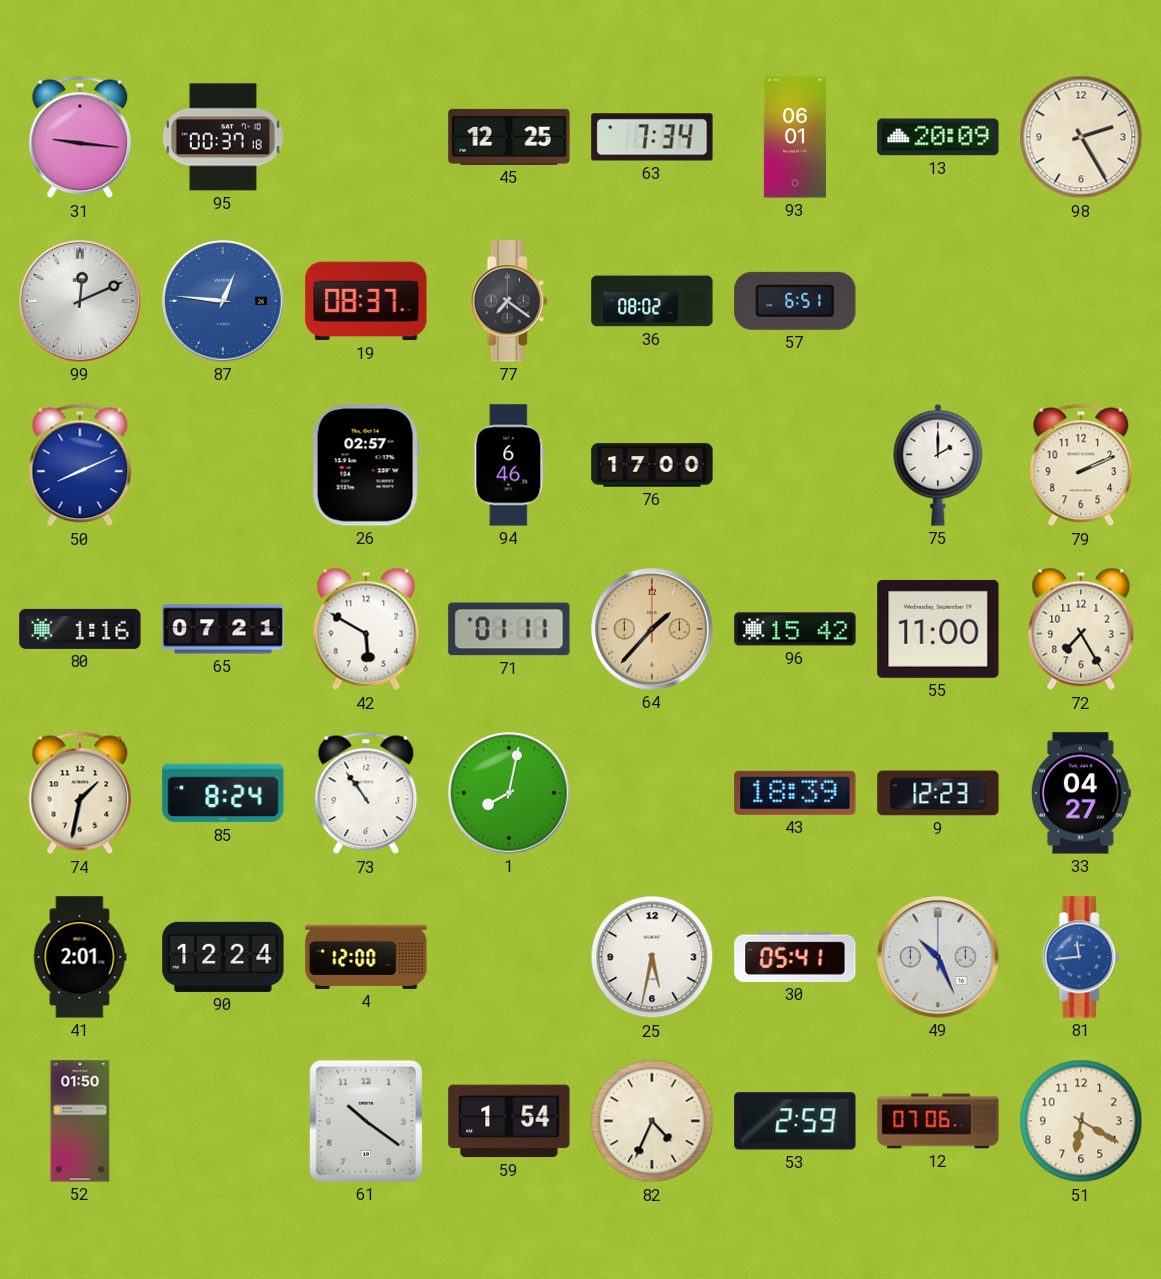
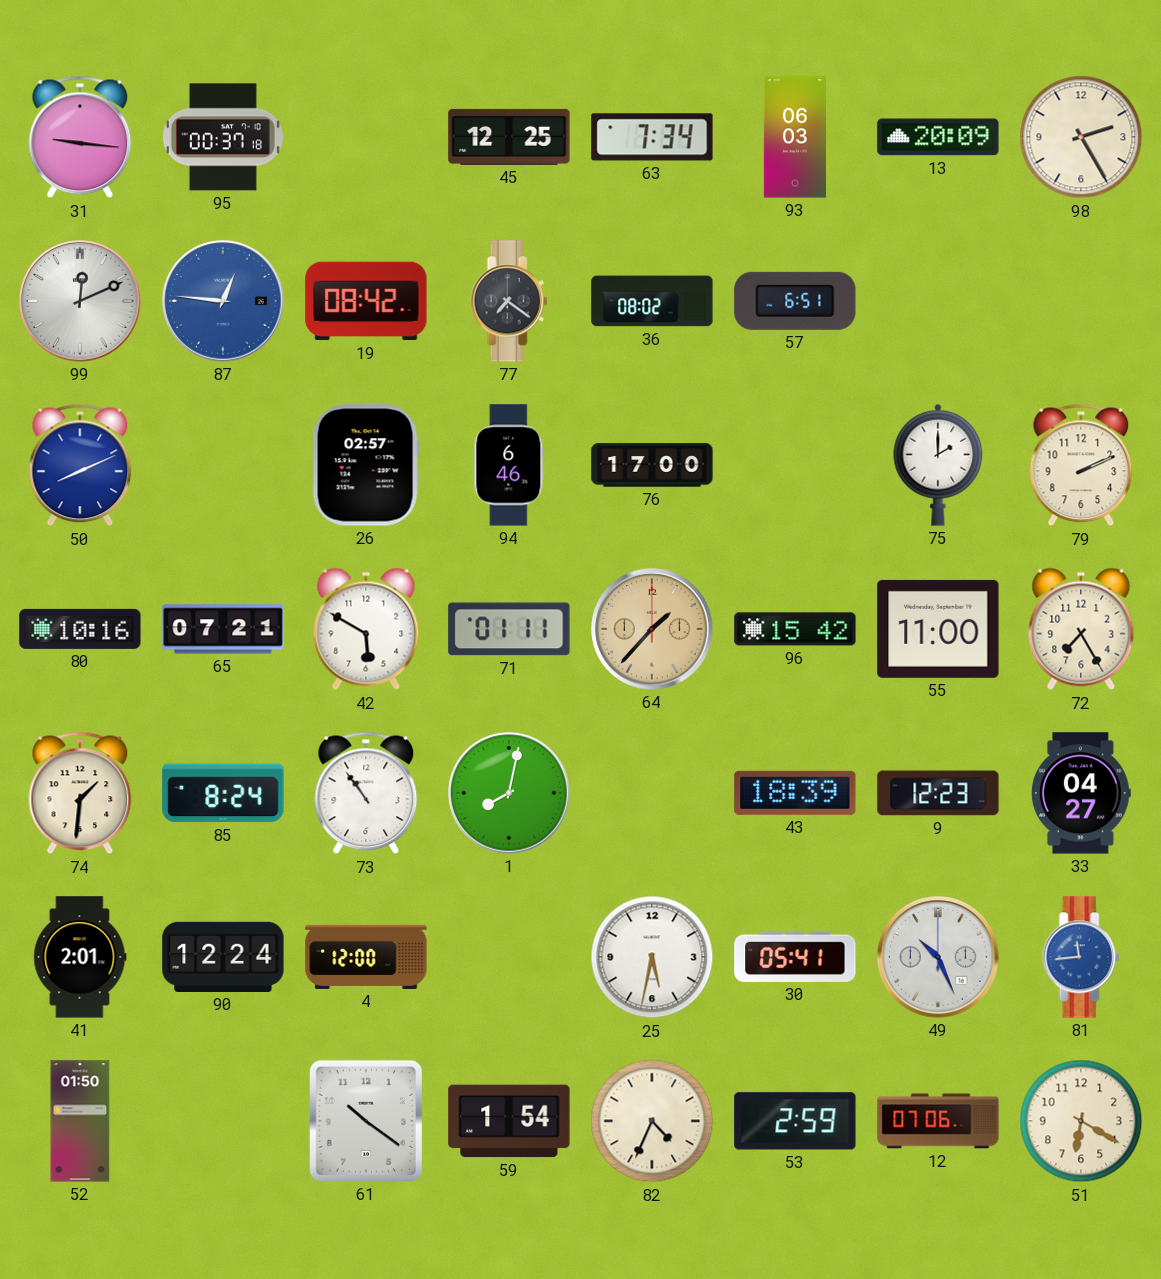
93: 06:01 -> 06:03 (795, 137)
19: 08:37 -> 08:42 (366, 301)
80: 1:16 -> 10:16 (80, 629)
74: 1:32 -> 1:31 (80, 793)
